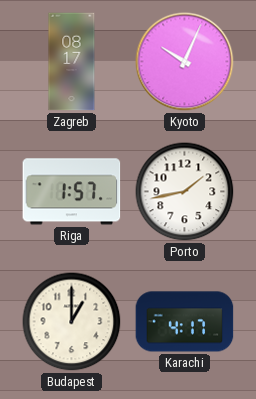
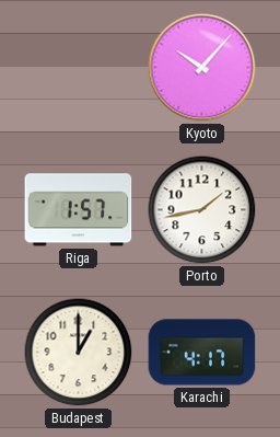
Zagreb: 08:17 -> none (72, 62)
Kyoto: 10:04 -> 10:07 (202, 68)
